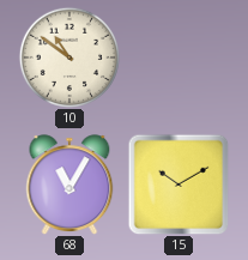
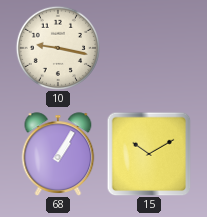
10: 10:51 -> 9:17 (57, 47)
68: 11:05 -> 1:05 (58, 154)
